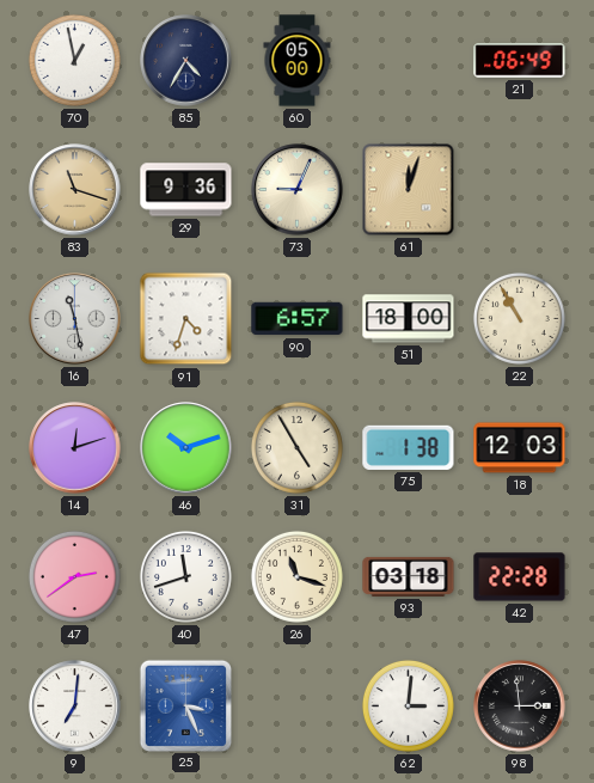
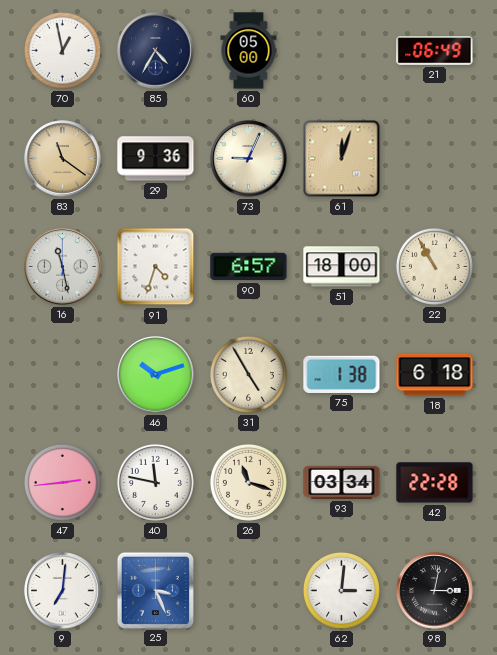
83: 11:18 -> 11:21 (63, 159)
14: 12:12 -> none (75, 448)
18: 12:03 -> 6:18 (435, 375)
47: 2:39 -> 2:44 (62, 482)
40: 11:42 -> 11:47 (155, 482)
93: 03:18 -> 03:34 (342, 482)
98: 2:59 -> 3:02 (435, 591)
